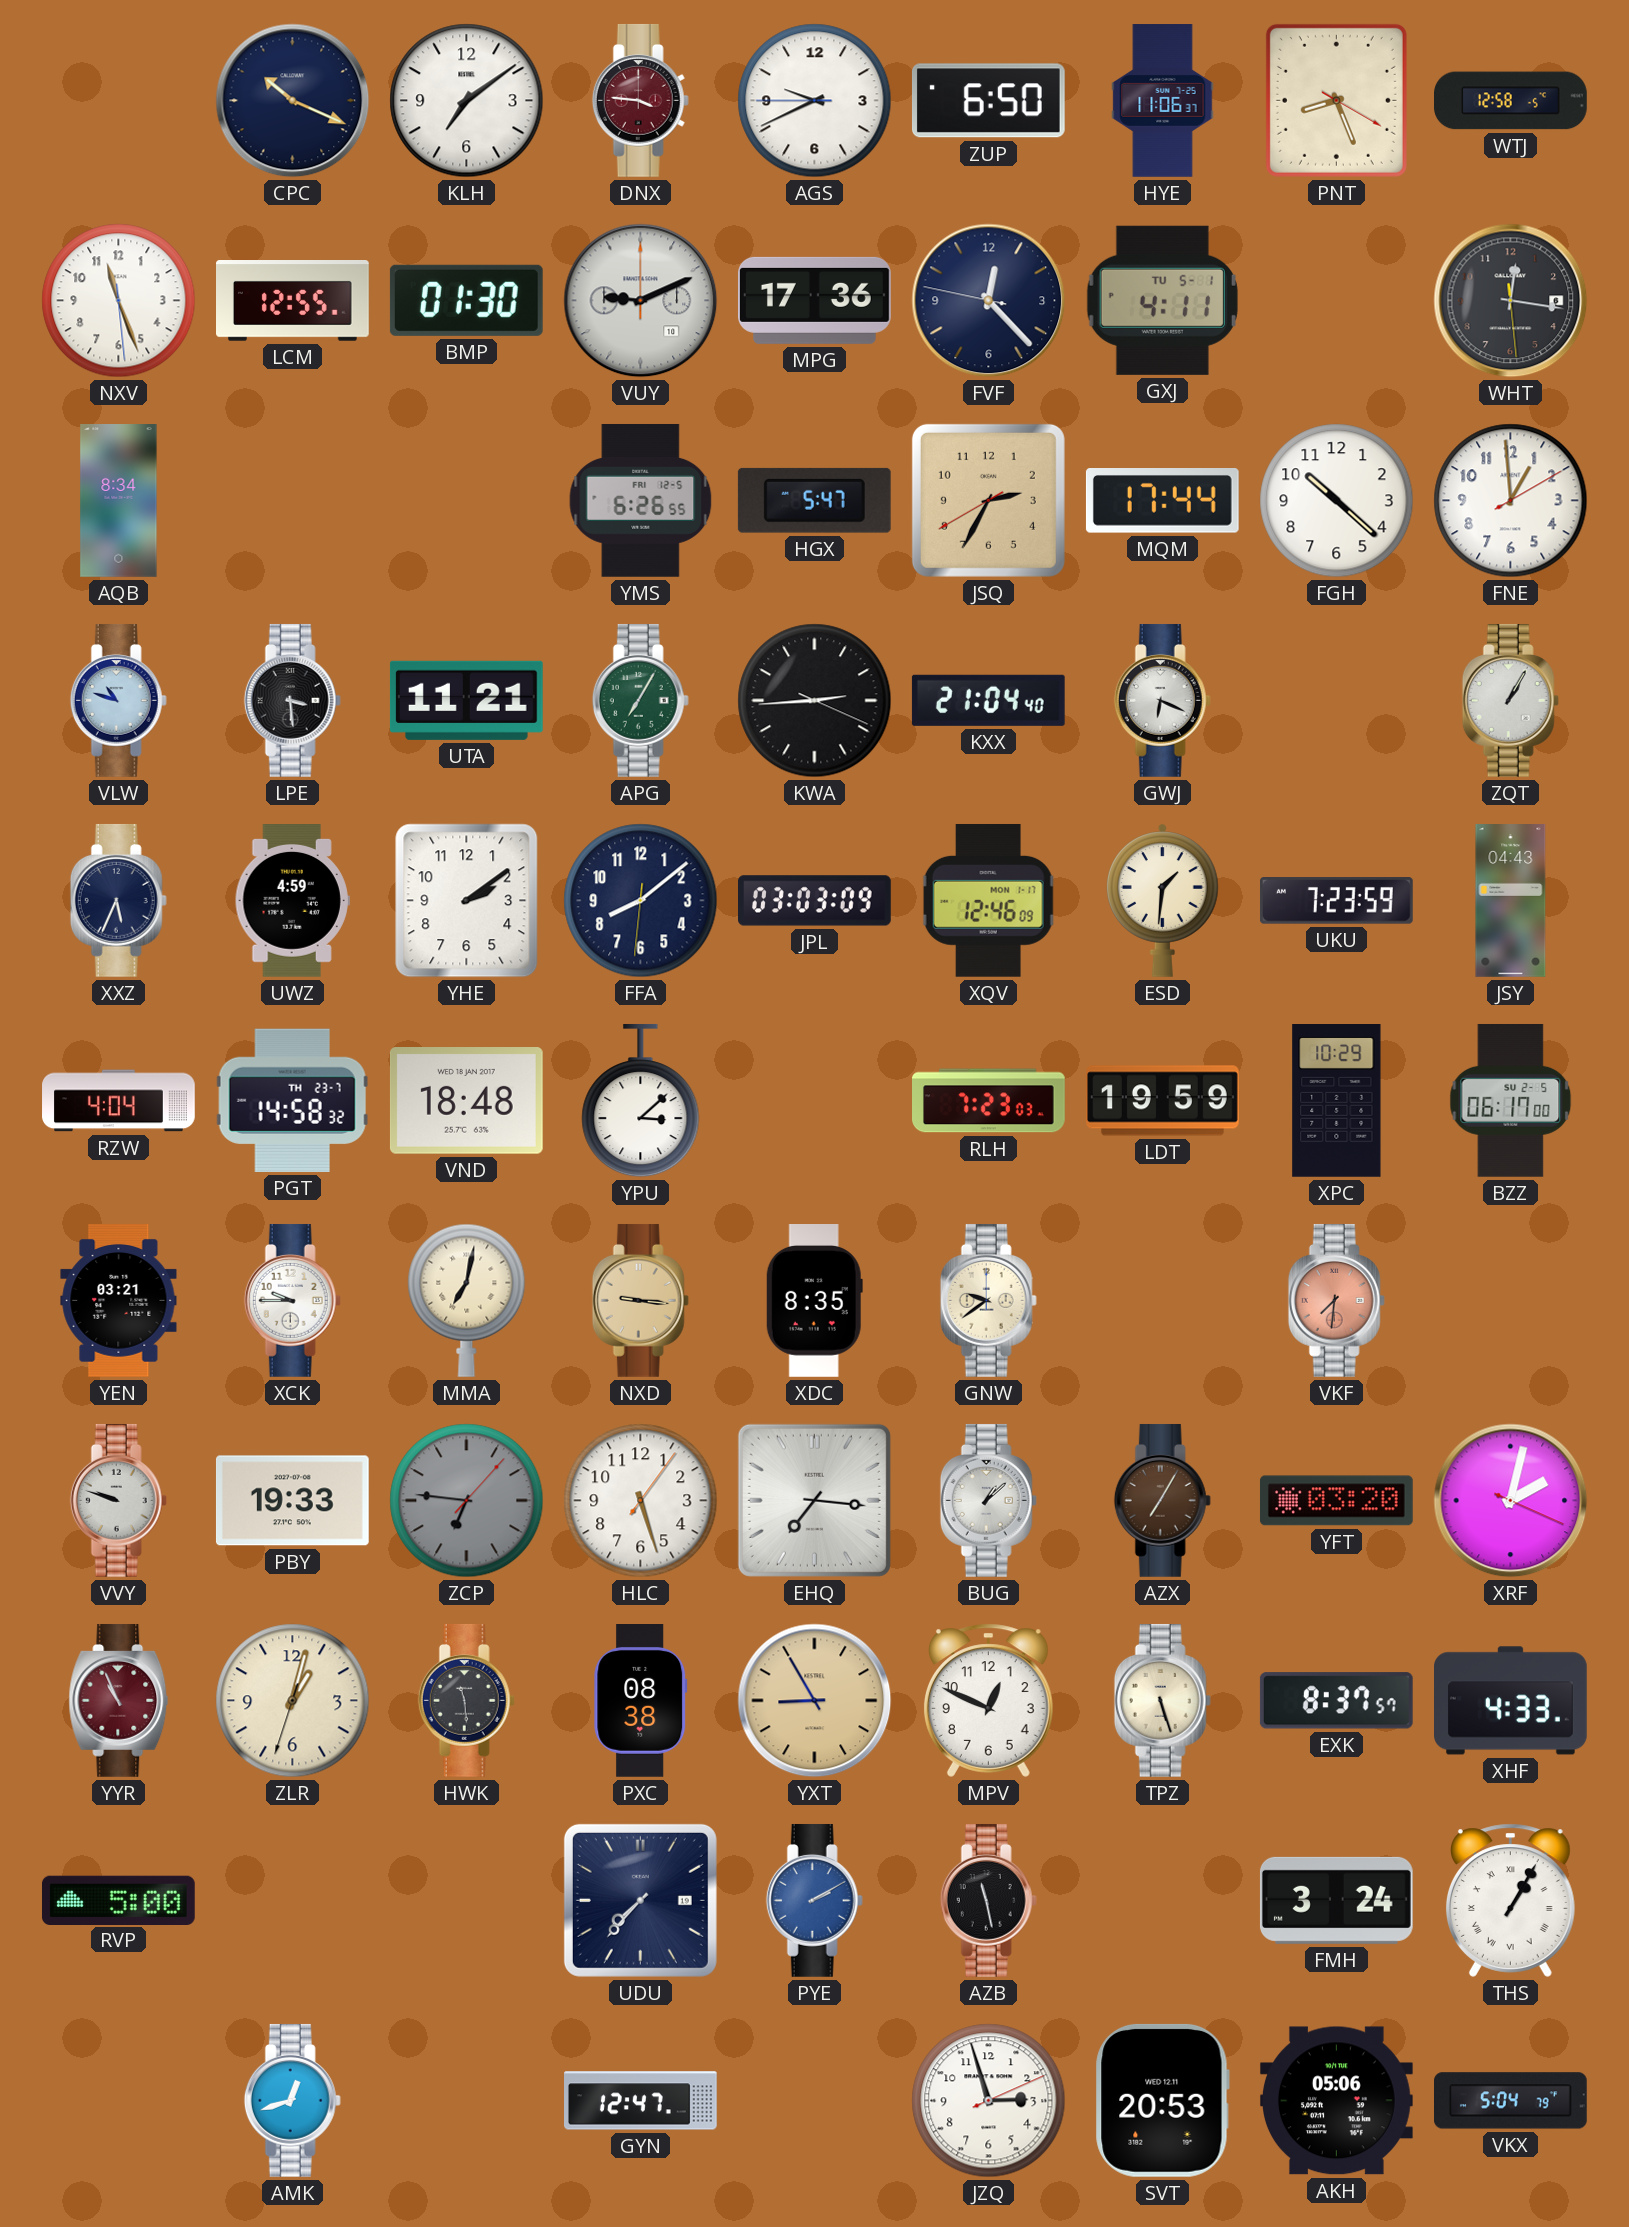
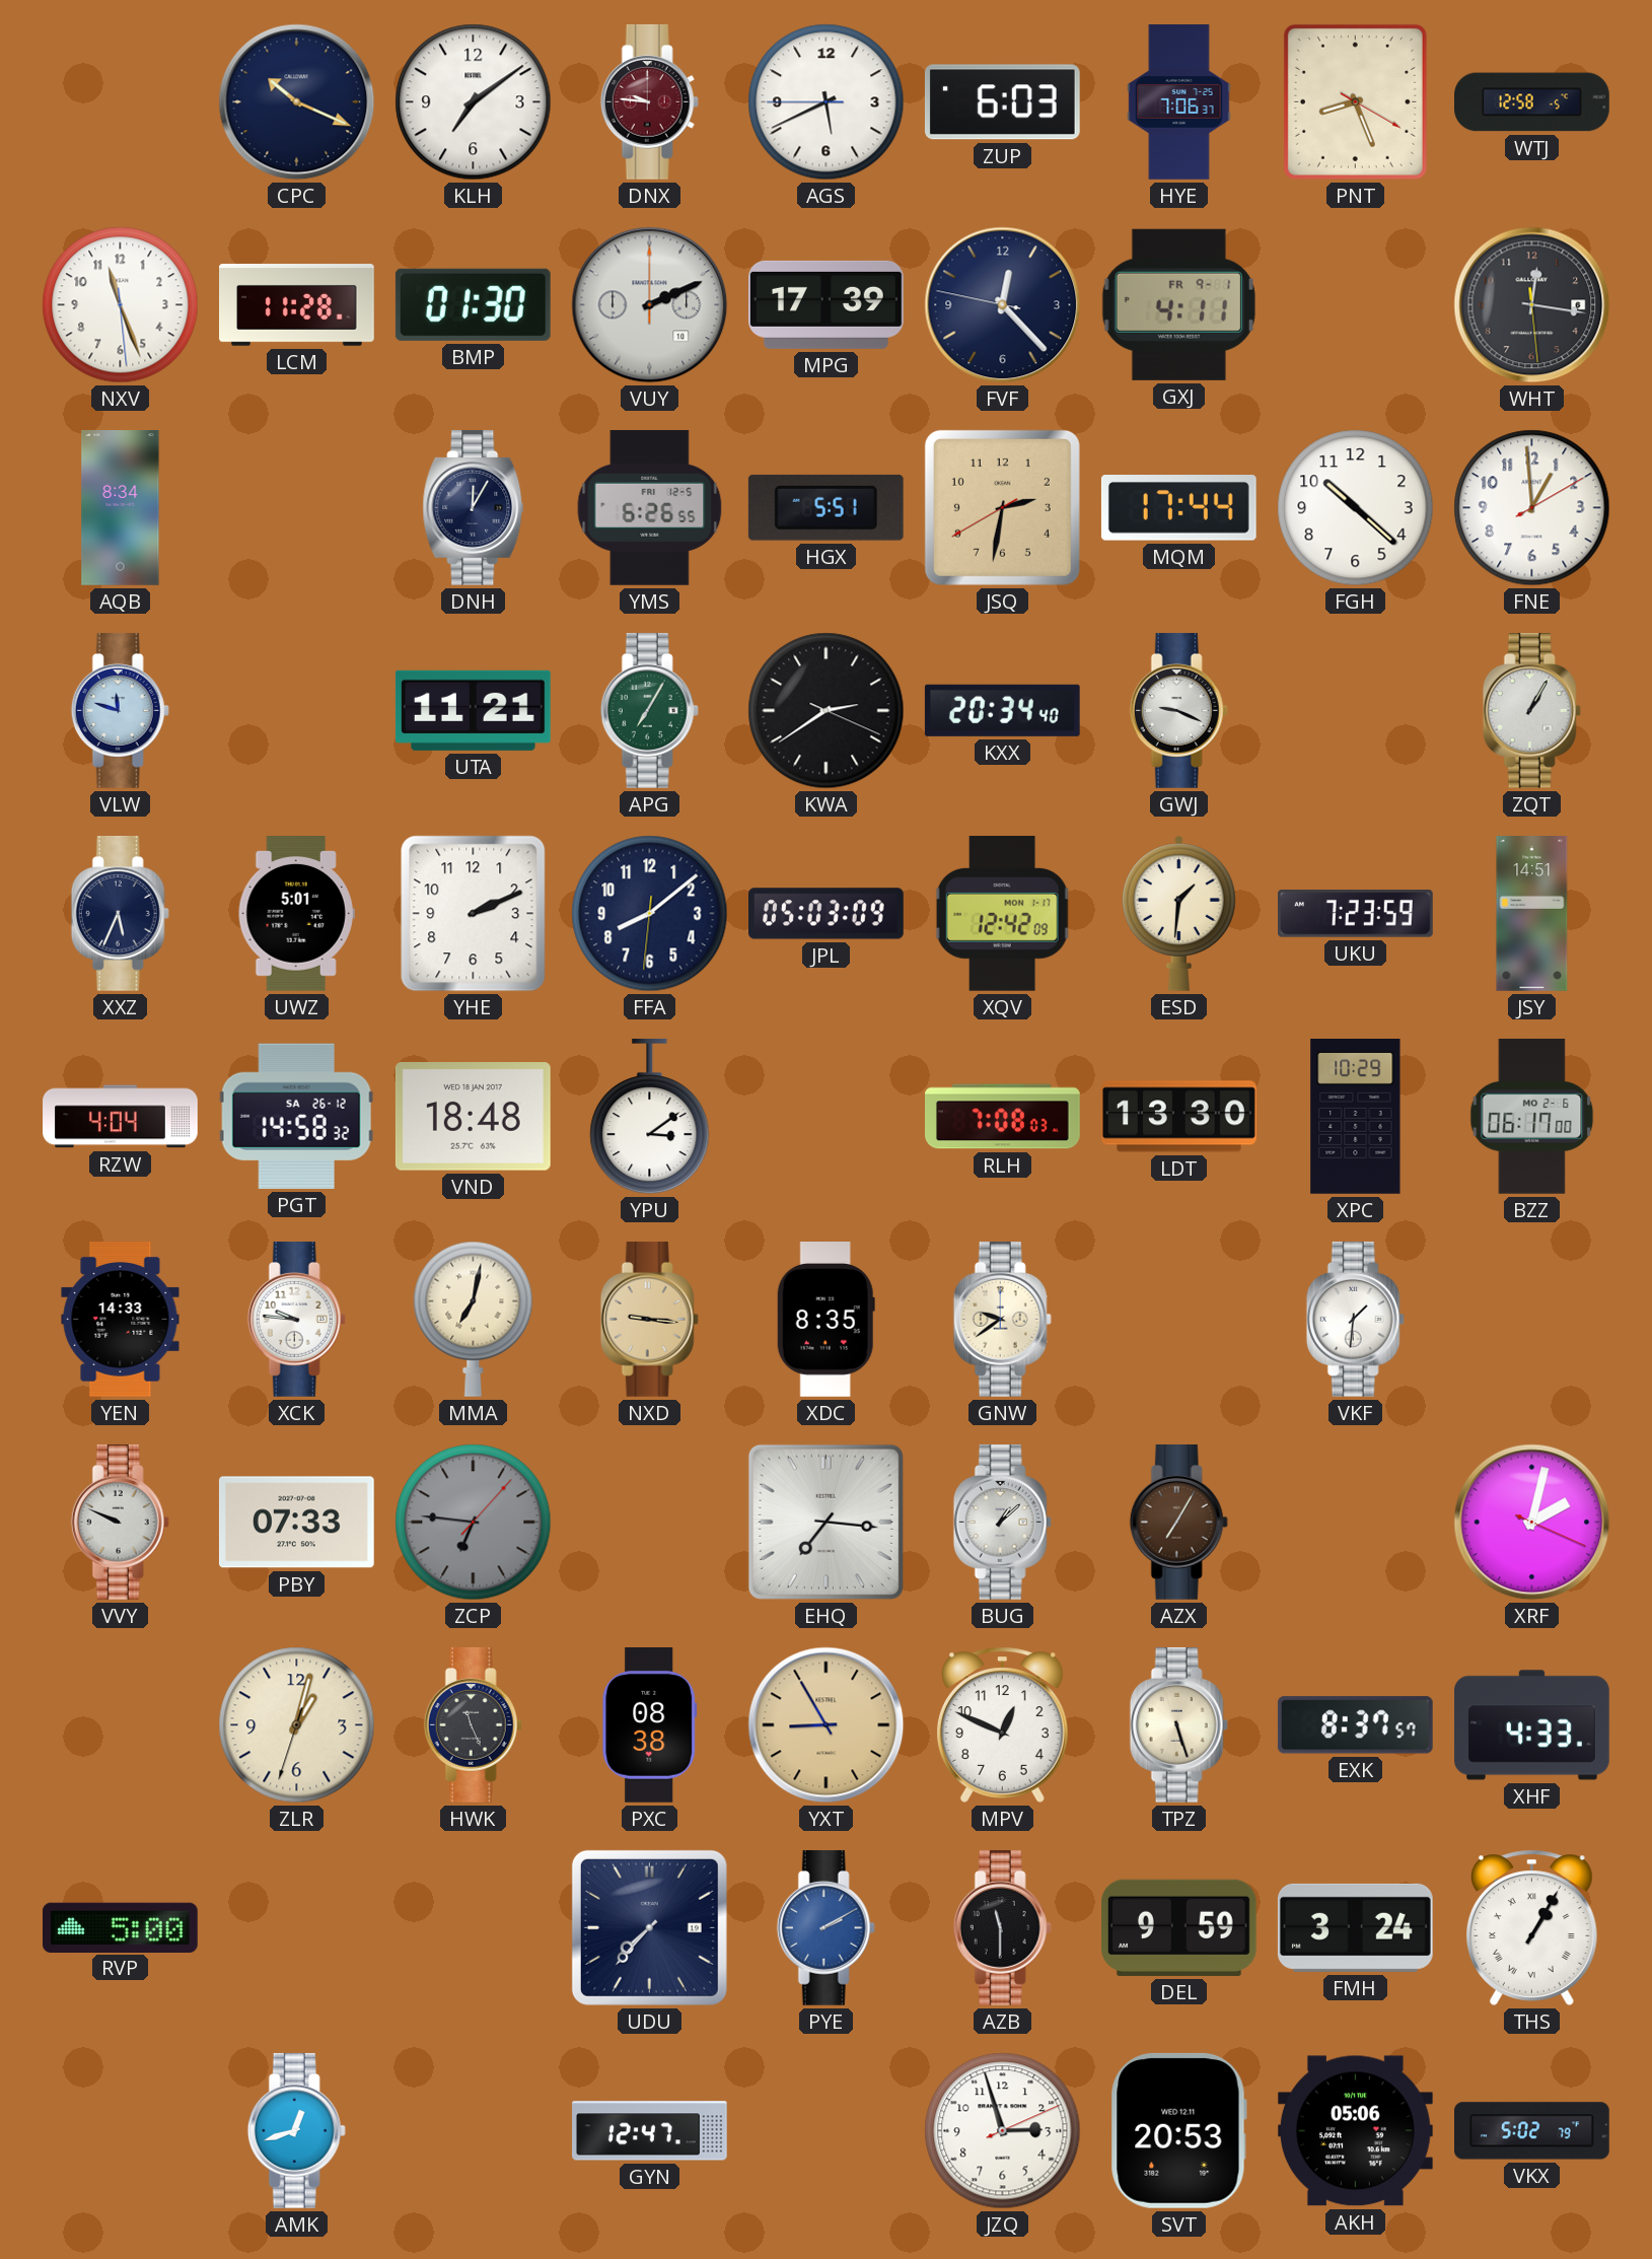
DNX: 3:46 -> 9:46 (649, 102)
AGS: 9:40 -> 5:40 (827, 102)
ZUP: 6:50 -> 6:03 (1002, 102)
HYE: 11:06 -> 7:06 (1179, 102)
LCM: 12:55 -> 11:28 (297, 305)
VUY: 9:11 -> 2:11 (650, 305)
MPG: 17:36 -> 17:39 (827, 304)
GXJ date: TU 5-1 -> FR 9-1 (1178, 304)
DNH: none -> 12:05 (474, 508)
HGX: 5:47 -> 5:51 (825, 507)
JSQ: 2:34 -> 2:31 (1002, 507)
VLW: 10:48 -> 11:48 (120, 711)
LPE: 3:29 -> none (292, 701)
KWA: 2:44 -> 2:39 (827, 711)
KXX: 21:04 -> 20:34 (1002, 710)
GWJ: 6:19 -> 9:19 (1178, 711)
UWZ: 4:59 -> 5:01 (296, 914)
YHE: 2:09 -> 2:11 (474, 914)
JPL: 03:03 -> 05:03 (827, 914)
XQV: 12:46 -> 12:42 (1002, 913)
JSY: 04:43 -> 14:51 (1532, 914)
PGT date: TH 23-7 -> SA 26-12 (296, 1116)
YPU: 3:08 -> 3:09 (650, 1117)
RLH: 7:23 -> 7:08 (1003, 1117)
LDT: 19:59 -> 13:30 (1179, 1117)
BZZ date: SU 2-5 -> MO 2-6 (1532, 1116)
YEN: 03:21 -> 14:33 (121, 1320)
XCK: 9:45 -> 9:46 (296, 1320)
VKF: 7:31 -> 1:31 (1355, 1320)
VKF dial: salmon -> white (1355, 1320)
VVY: 9:48 -> 9:49 (120, 1523)
PBY: 19:33 -> 07:33 (296, 1523)
HLC: 5:27 -> none (641, 1501)
YFT: 03:20 -> none (1337, 1501)
YYR: 10:56 -> none (119, 1701)
HWK: 11:29 -> 11:26 (473, 1725)
AZB: 11:28 -> 11:30 (1002, 1928)
DEL: none -> 9:59 (1178, 1927)
VKX: 5:04 -> 5:02 (1532, 2131)
